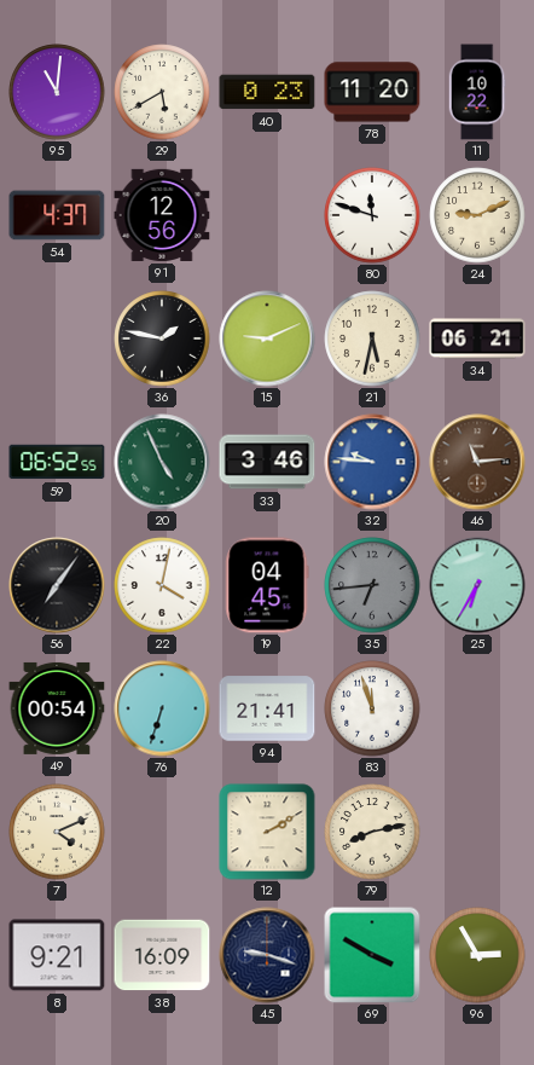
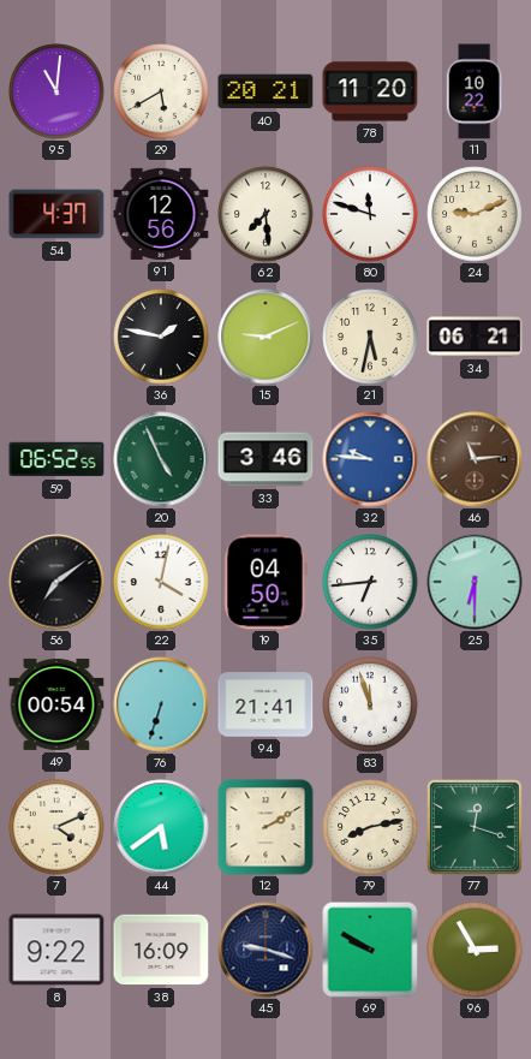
40: 0:23 -> 20:21 (265, 91)
62: none -> 7:29 (265, 214)
56: 7:06 -> 7:09 (56, 582)
19: 04:45 -> 04:50 (265, 582)
35 dial: grey -> white (370, 582)
25: 6:35 -> 6:30 (475, 582)
44: none -> 5:39 (161, 827)
77: none -> 12:18 (475, 827)
8: 9:21 -> 9:22 (56, 950)
69: 3:50 -> 9:50 (370, 950)
